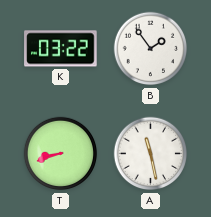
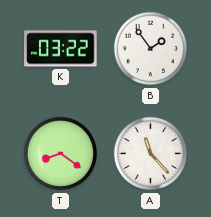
T: 8:42 -> 8:21 (61, 154)
A: 11:28 -> 11:23 (151, 154)
